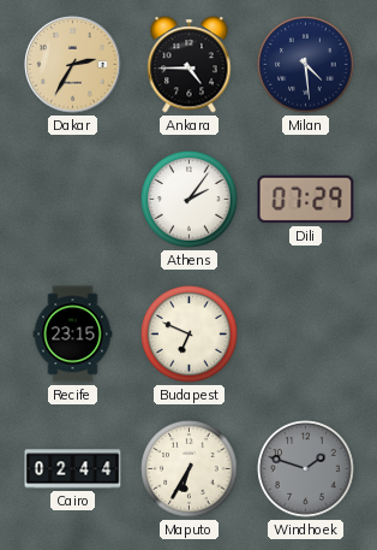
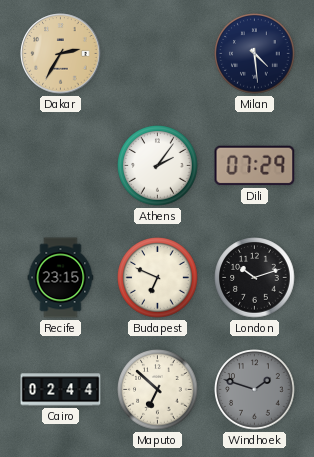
Ankara: 4:45 -> none (190, 65)
London: none -> 10:12 (255, 278)
Maputo: 6:35 -> 6:52 (158, 390)
